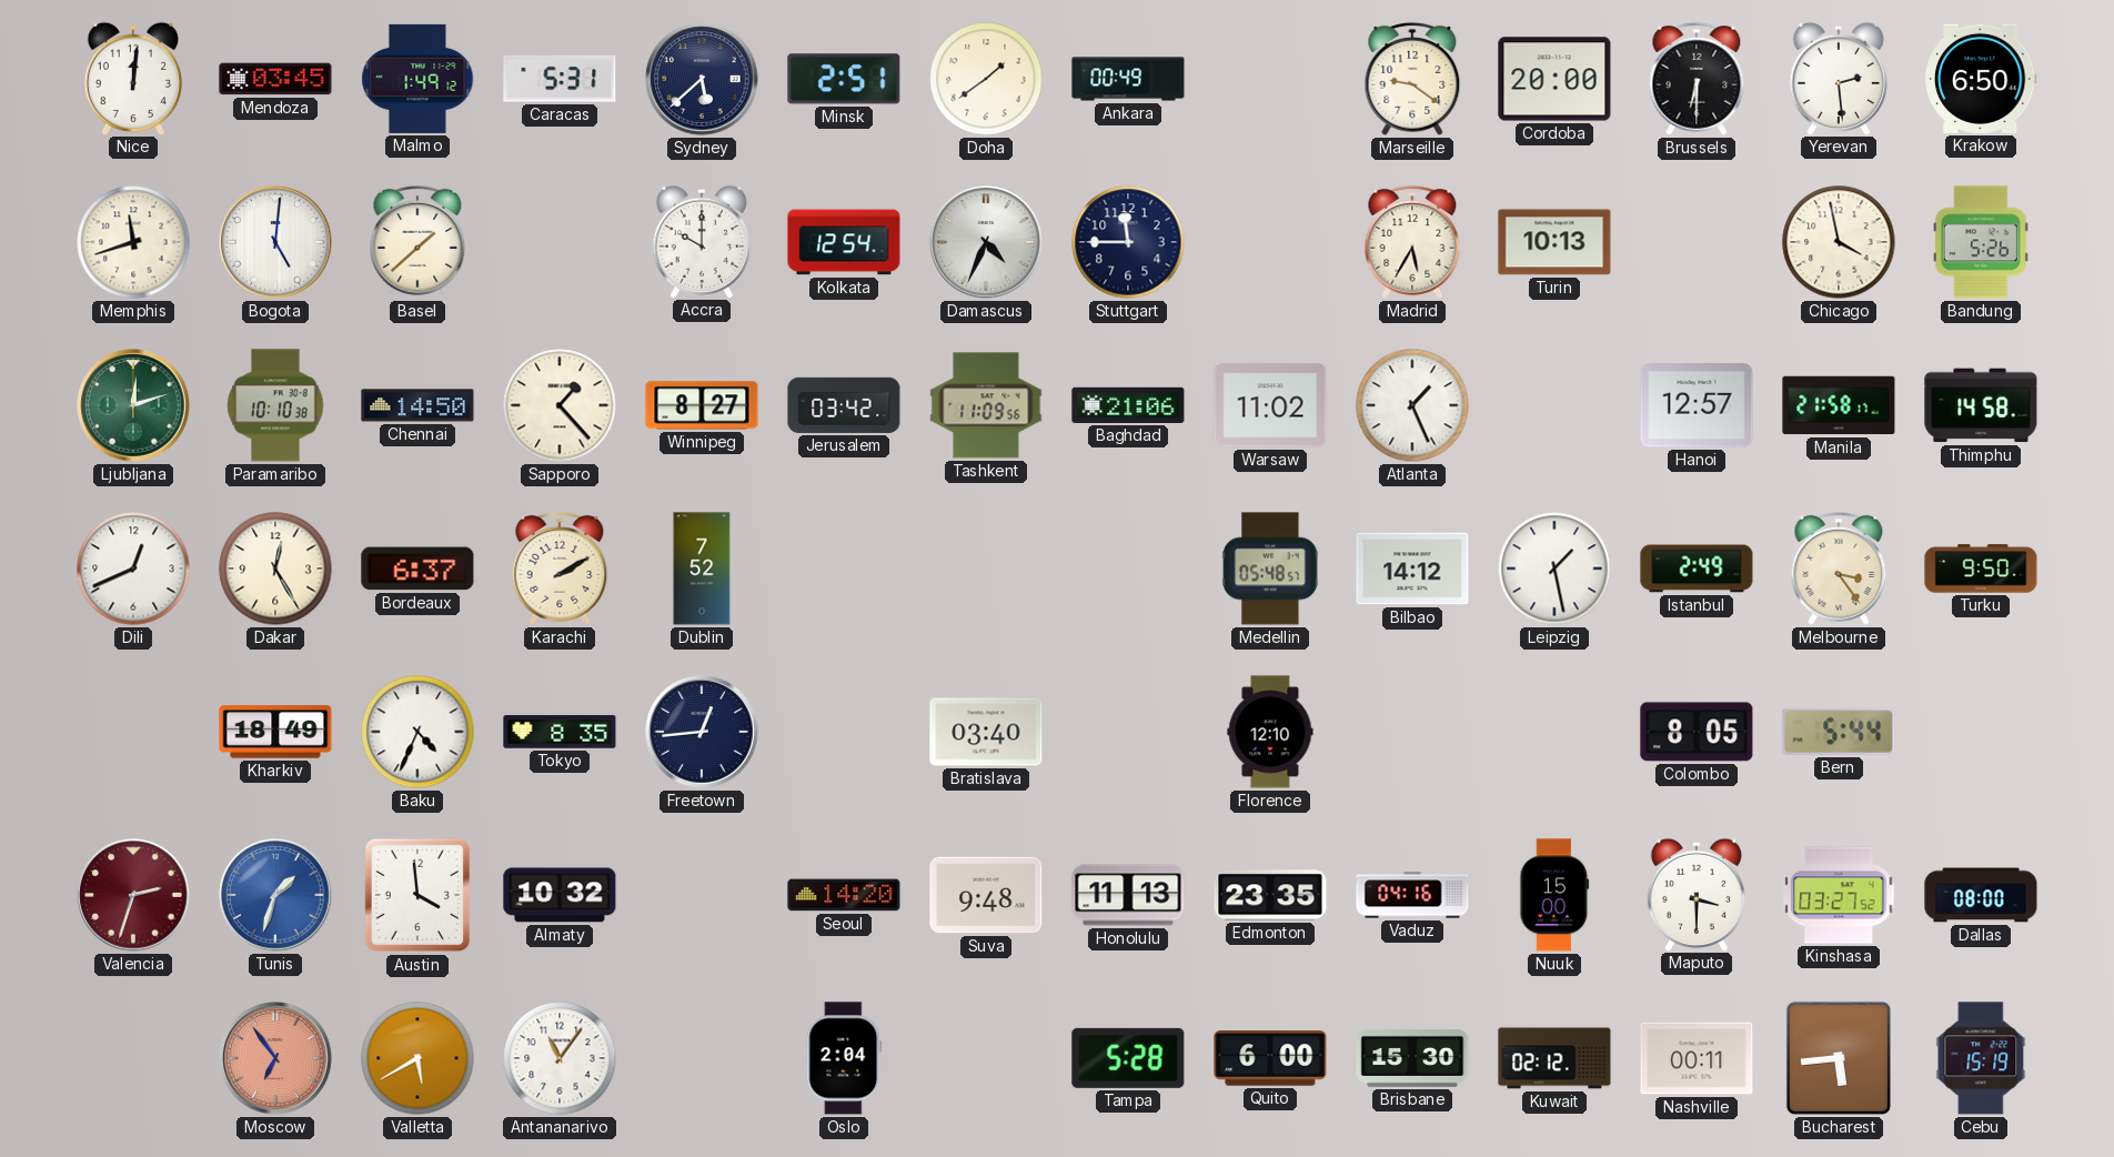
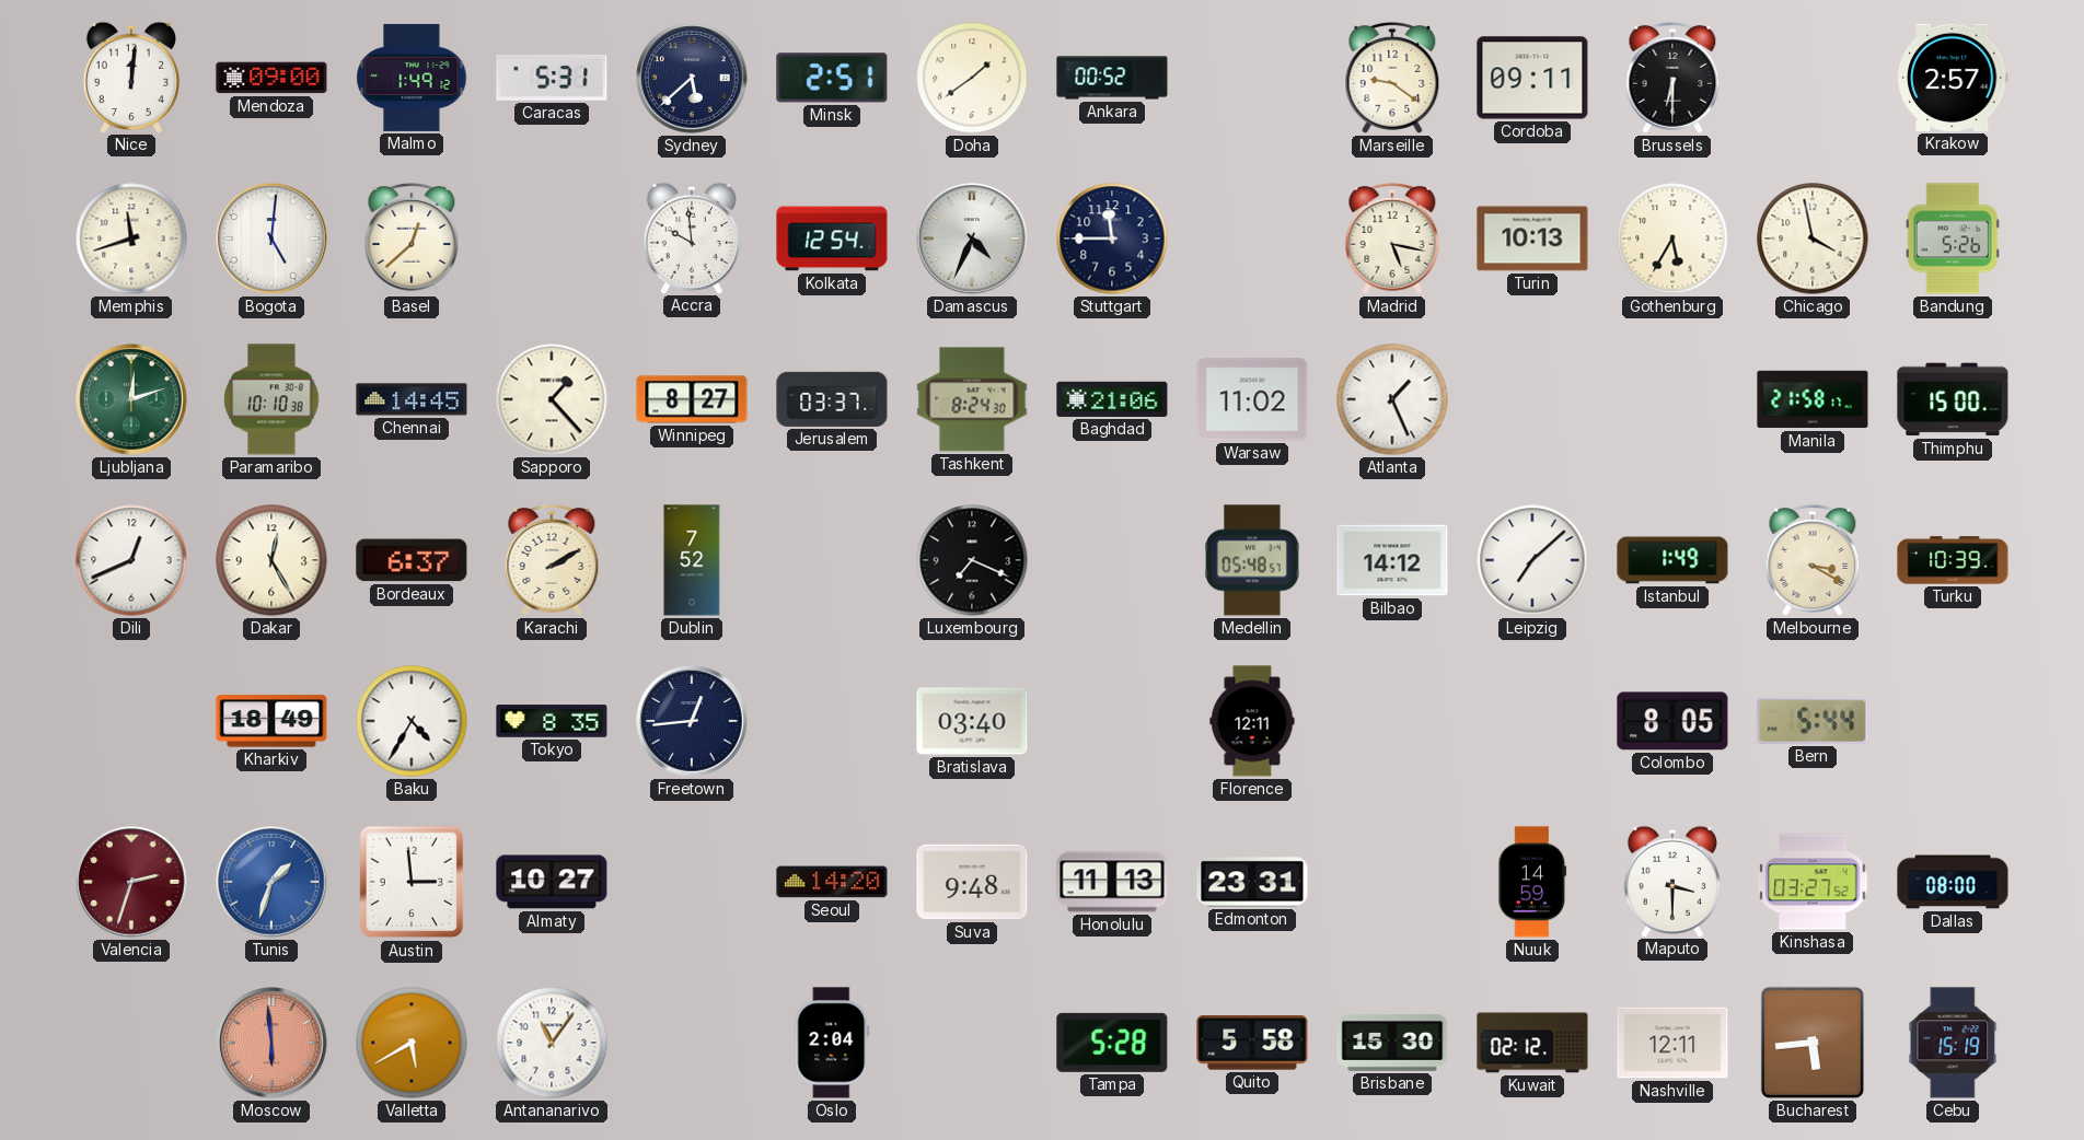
Mendoza: 03:45 -> 09:00 (271, 78)
Ankara: 00:49 -> 00:52 (1112, 78)
Cordoba: 20:00 -> 09:11 (1532, 78)
Yerevan: 2:29 -> none (1838, 78)
Krakow: 6:50 -> 2:57 (1954, 78)
Basel: 1:38 -> 12:38 (412, 239)
Accra: 10:00 -> 9:59 (691, 237)
Madrid: 5:35 -> 5:17 (1392, 239)
Gothenburg: none -> 5:35 (1672, 239)
Chennai: 14:50 -> 14:45 (412, 399)
Jerusalem: 03:42 -> 03:37 (832, 399)
Tashkent: 11:09 -> 8:24 (972, 399)
Hanoi: 12:57 -> none (1697, 405)
Thimphu: 14:58 -> 15:00 (1953, 399)
Luxembourg: none -> 7:19 (972, 560)
Leipzig: 1:28 -> 7:08 (1532, 560)
Istanbul: 2:49 -> 1:49 (1672, 560)
Melbourne: 3:24 -> 3:20 (1813, 560)
Turku: 9:50 -> 10:39 (1953, 560)
Baku: 4:34 -> 4:35 (412, 721)
Florence: 12:10 -> 12:11 (1252, 721)
Austin: 3:59 -> 2:59 (412, 882)
Almaty: 10:32 -> 10:27 (552, 882)
Edmonton: 23:35 -> 23:31 (1252, 882)
Vaduz: 04:16 -> none (1412, 895)
Nuuk: 15:00 -> 14:59 (1532, 882)
Moscow: 6:54 -> 5:59 (271, 1043)
Quito: 6:00 -> 5:58 (1252, 1043)
Nashville: 00:11 -> 12:11 (1672, 1043)
